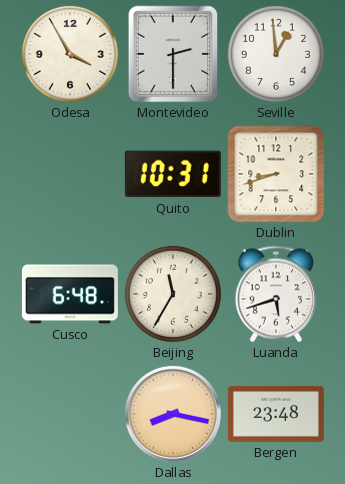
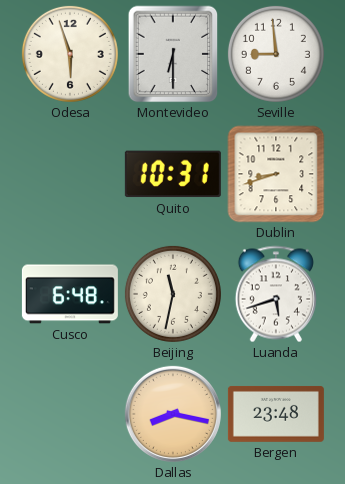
Odesa: 3:55 -> 5:57 (70, 54)
Montevideo: 2:30 -> 6:30 (173, 54)
Seville: 12:59 -> 8:59 (276, 54)
Beijing: 11:35 -> 11:32 (173, 294)
